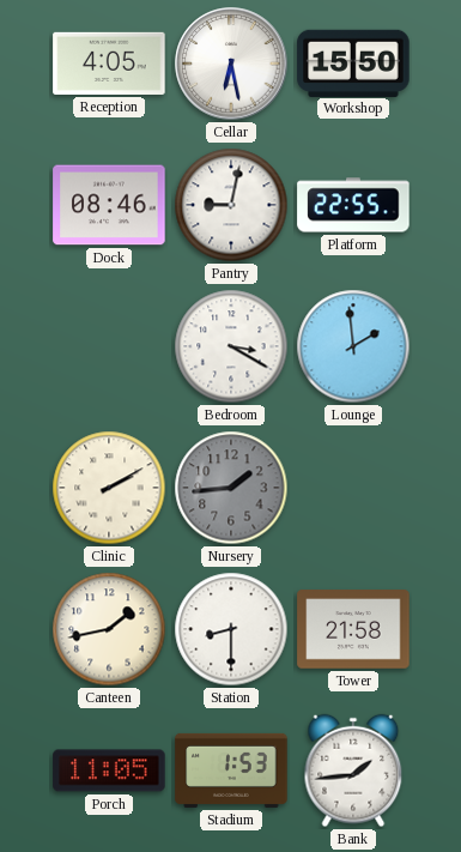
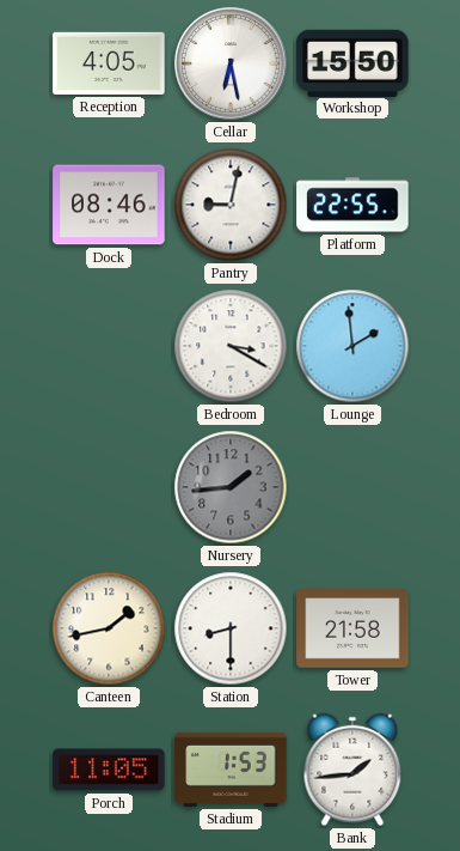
Clinic: 2:10 -> none (109, 488)
